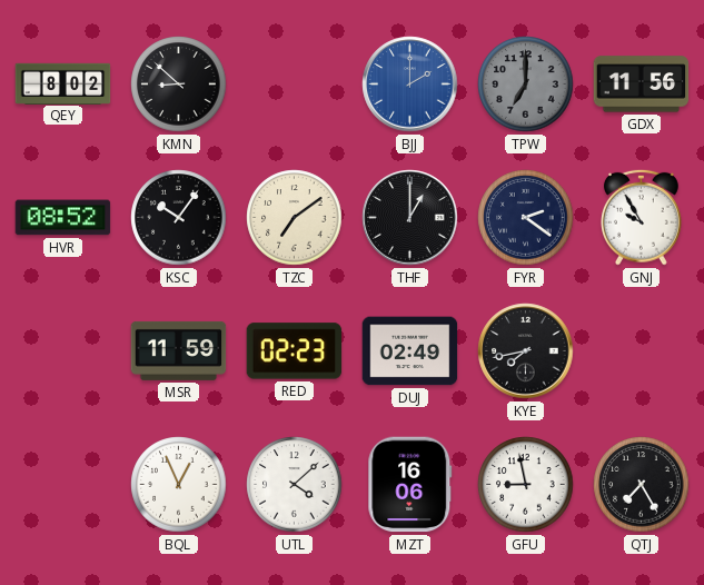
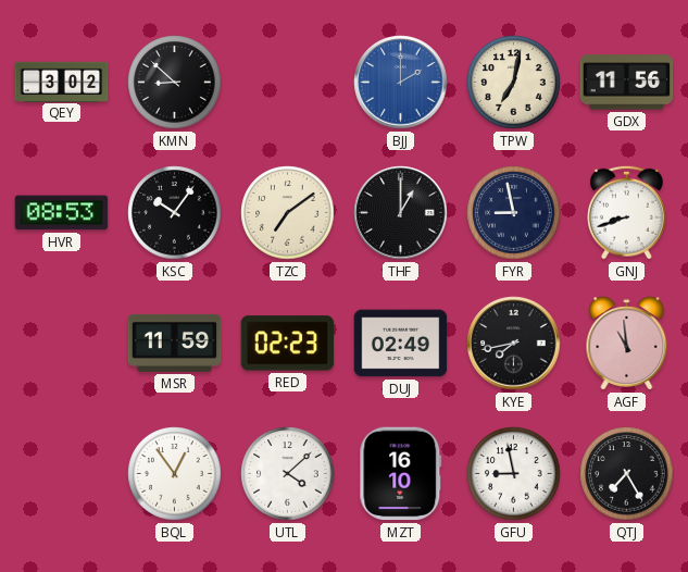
QEY: 8:02 -> 3:02 (62, 82)
TPW: 7:00 -> 7:02 (514, 83)
TPW dial: grey -> cream (514, 83)
HVR: 08:52 -> 08:53 (62, 213)
FYR: 2:21 -> 8:58 (514, 213)
GNJ: 9:55 -> 8:42 (627, 212)
AGF: none -> 10:59 (627, 344)
BQL: 12:56 -> 12:54 (175, 474)
MZT: 16:06 -> 16:10 (401, 474)
